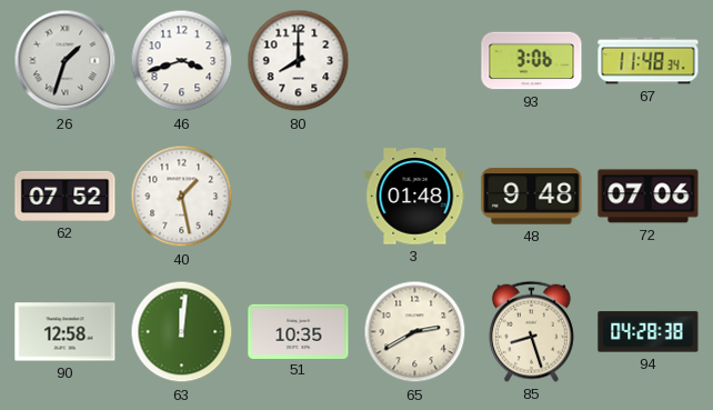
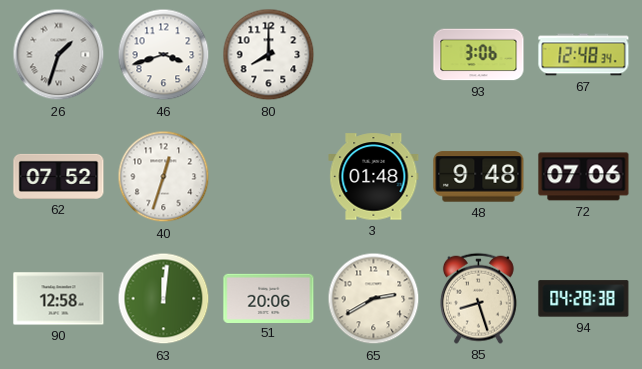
67: 11:48 -> 12:48 (584, 55)
40: 1:28 -> 12:33 (164, 177)
51: 10:35 -> 20:06 (269, 298)
